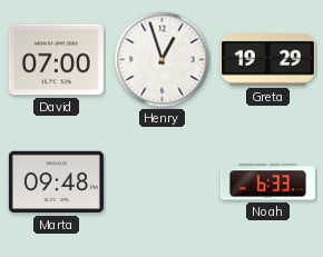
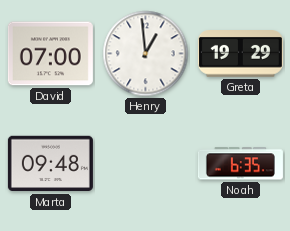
Henry: 12:57 -> 12:59 (146, 54)
Noah: 6:33 -> 6:35 (240, 164)
